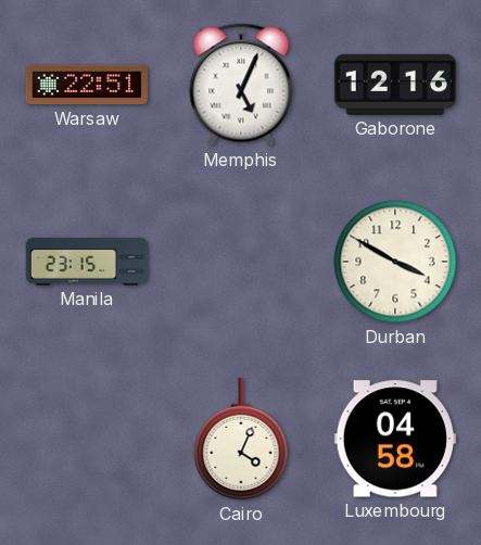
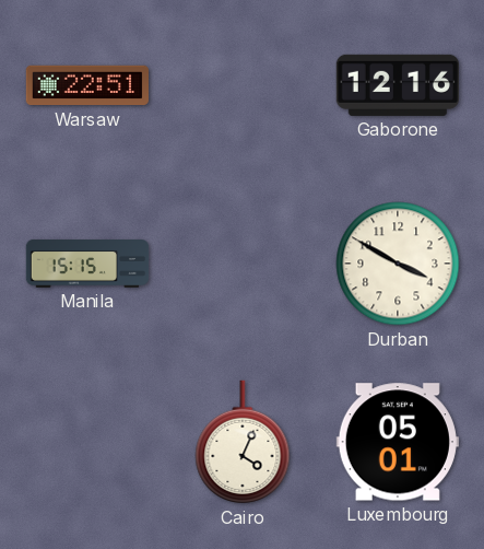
Memphis: 5:04 -> none (241, 85)
Manila: 23:15 -> 15:15 (87, 265)
Luxembourg: 04:58 -> 05:01 (398, 442)
